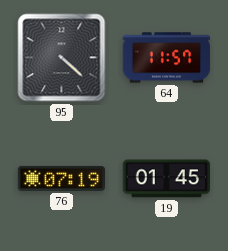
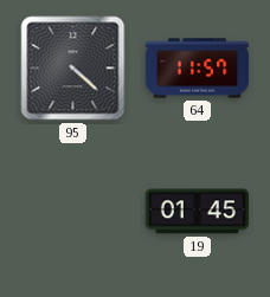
76: 07:19 -> none (62, 178)
